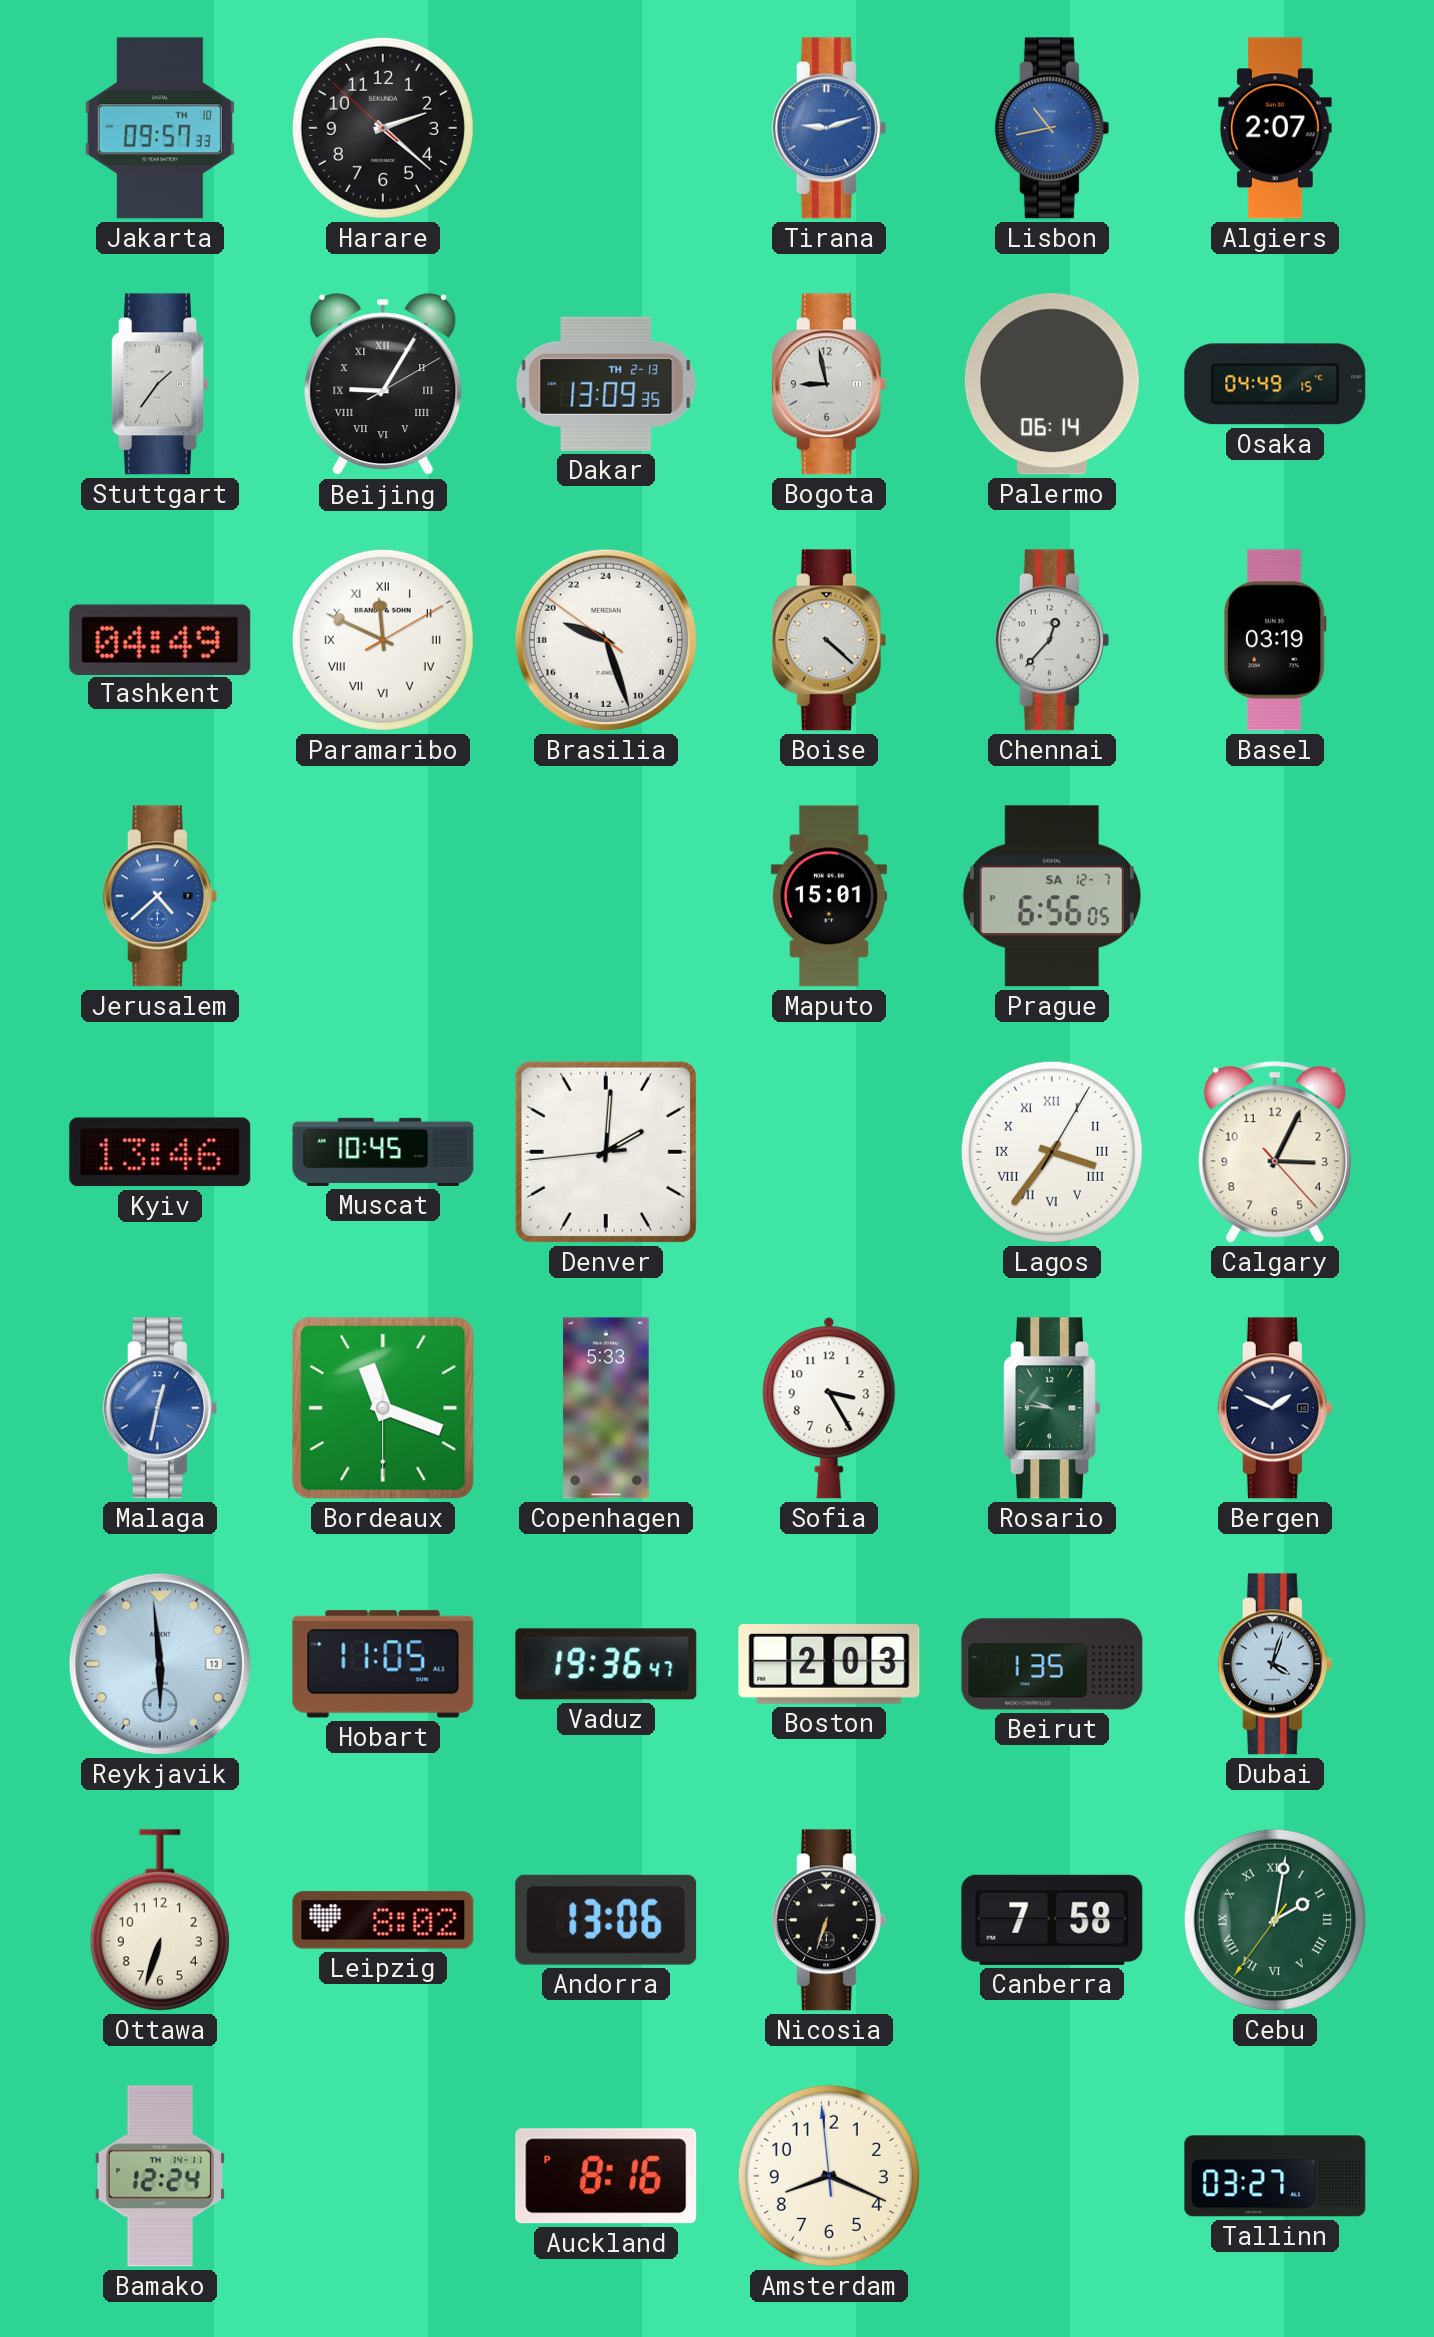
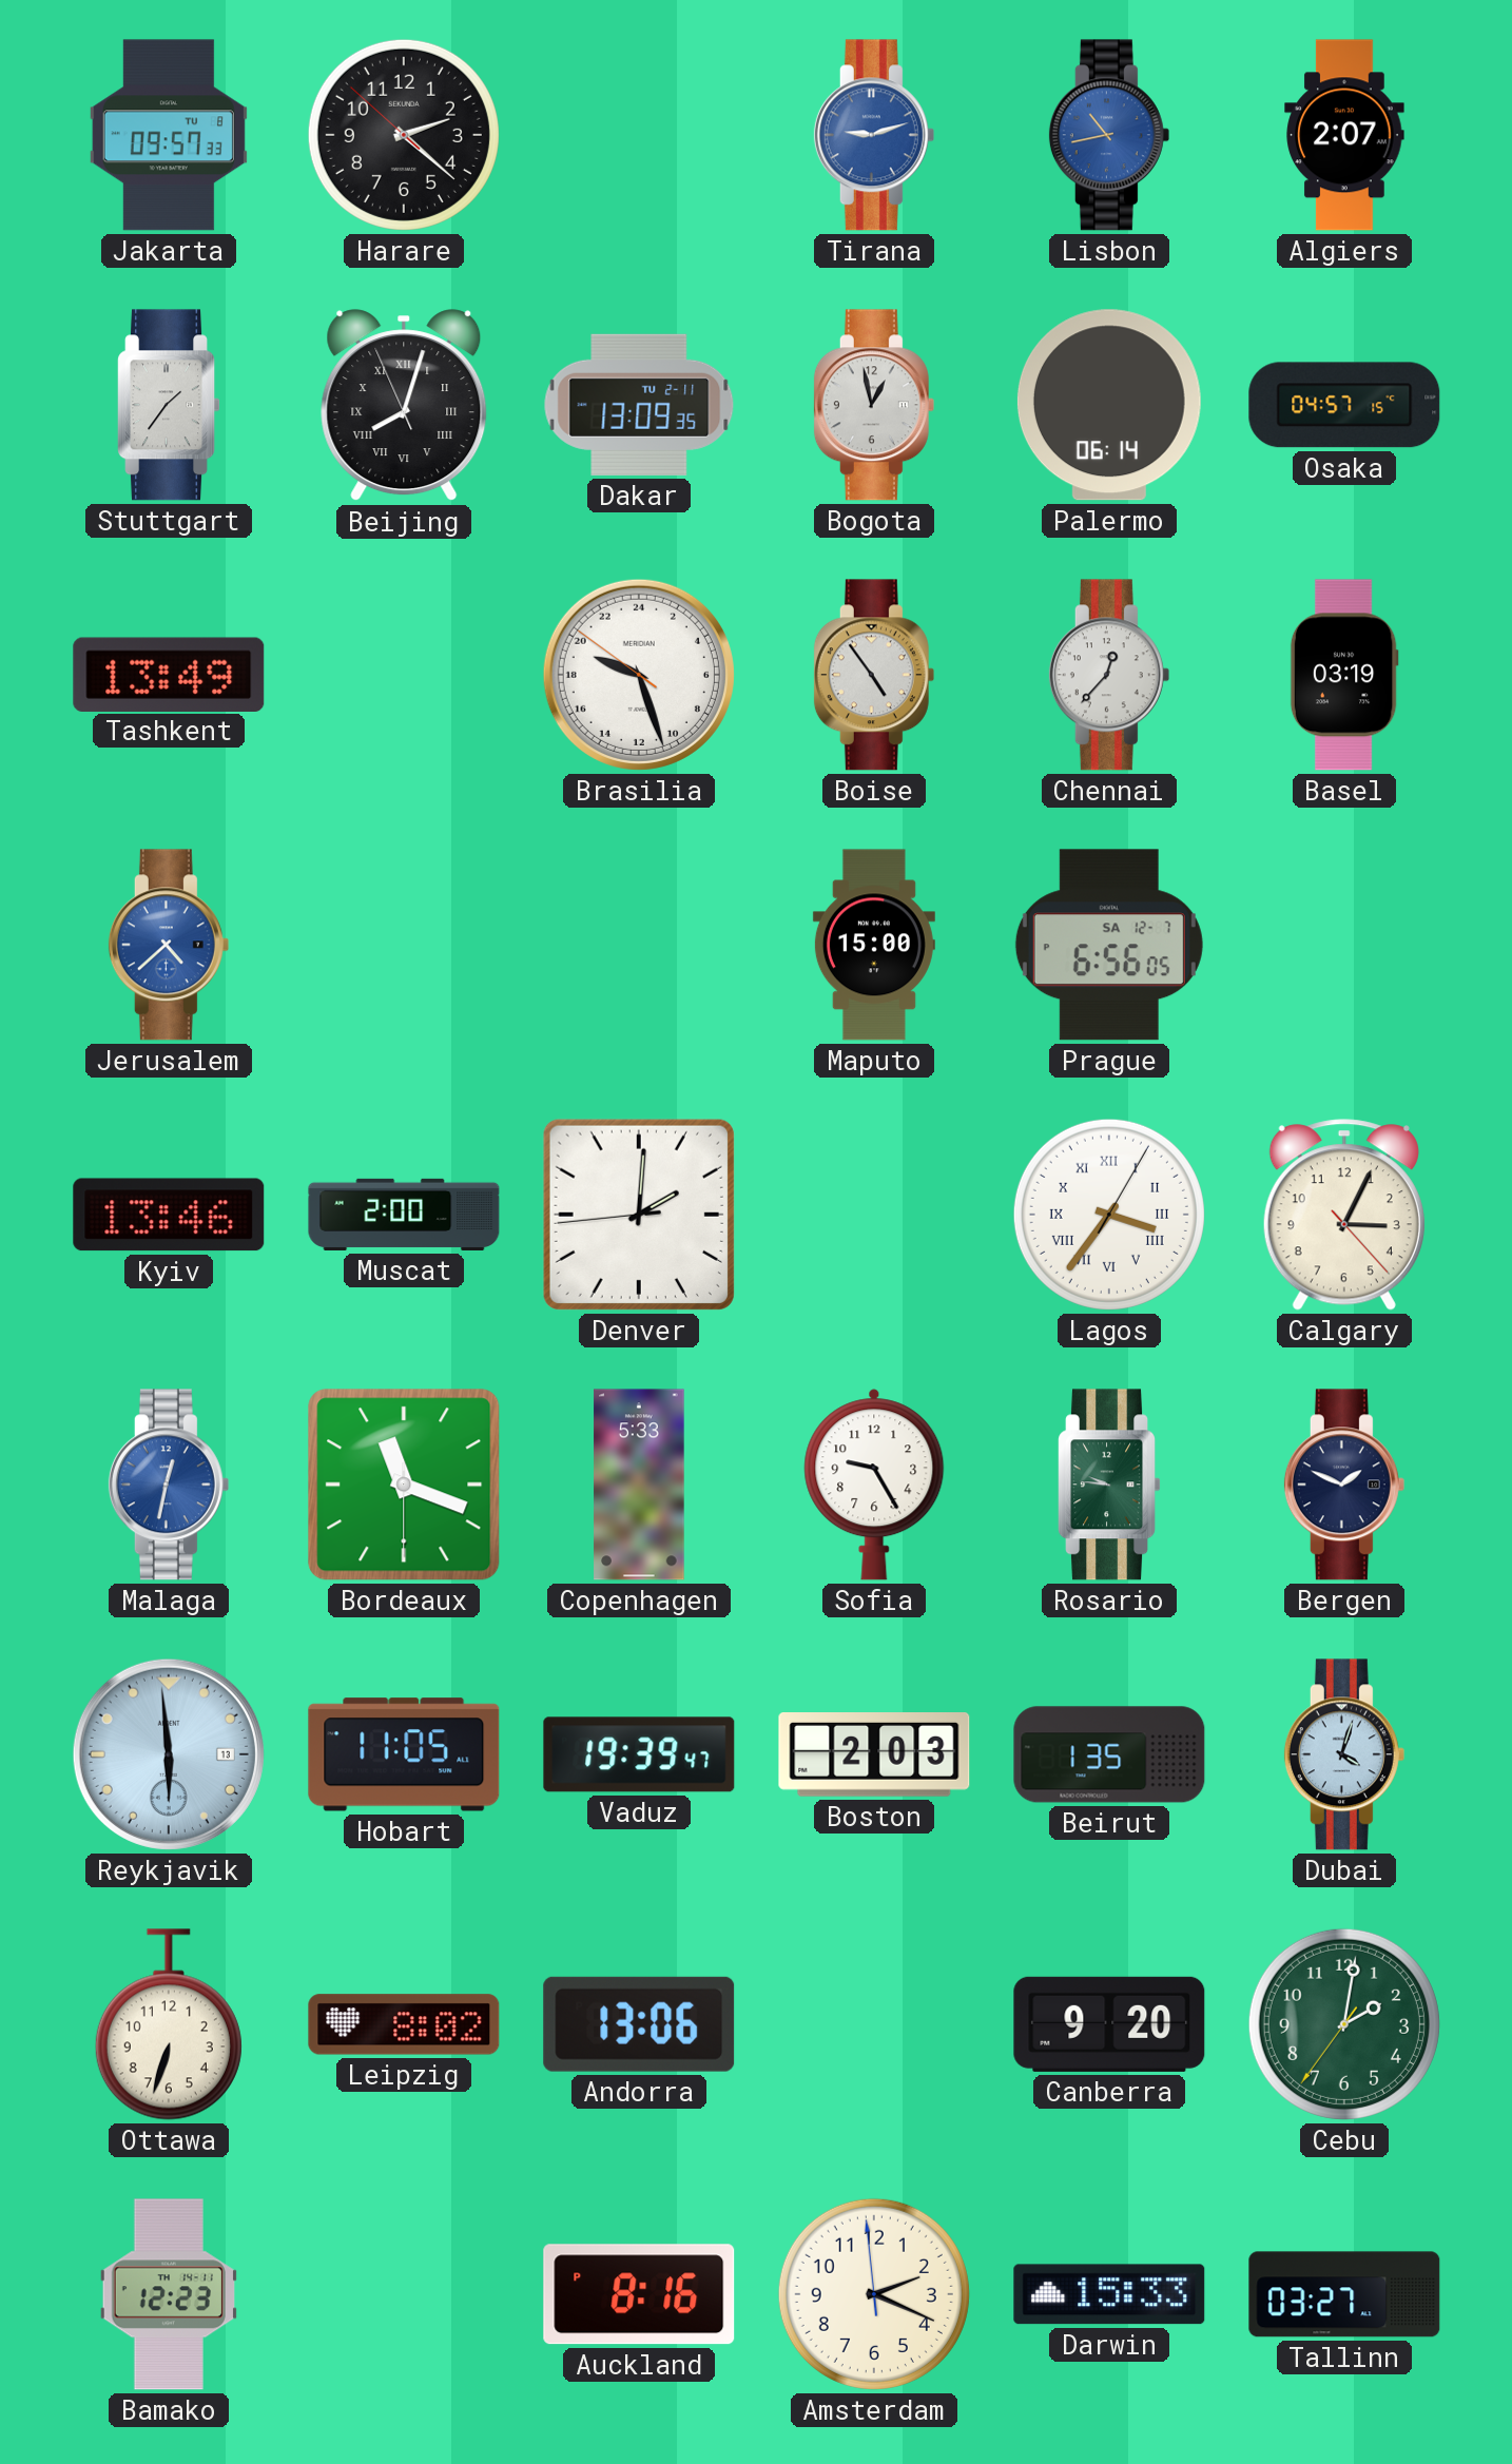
Jakarta date: TH 10 -> TU 8 (169, 135)
Beijing: 9:05 -> 8:02 (404, 406)
Dakar date: TH 2-13 -> TU 2-11 (639, 405)
Bogota: 8:58 -> 12:58 (874, 405)
Osaka: 04:49 -> 04:57 (1344, 405)
Tashkent: 04:49 -> 13:49 (169, 674)
Paramaribo: 11:49 -> none (383, 640)
Boise: 4:22 -> 4:54 (874, 675)
Maputo: 15:01 -> 15:00 (874, 945)
Muscat: 10:45 -> 2:00 (404, 1215)
Sofia: 3:25 -> 9:25 (874, 1485)
Vaduz: 19:36 -> 19:39 (639, 1754)
Nicosia: 6:33 -> none (829, 1920)
Canberra: 7:58 -> 9:20 (1109, 2024)
Cebu numerals: Roman -> Arabic (1344, 2024)
Bamako: 12:24 -> 12:23 (169, 2294)
Amsterdam: 8:18 -> 2:18 (874, 2294)
Darwin: none -> 15:33 (1109, 2294)
